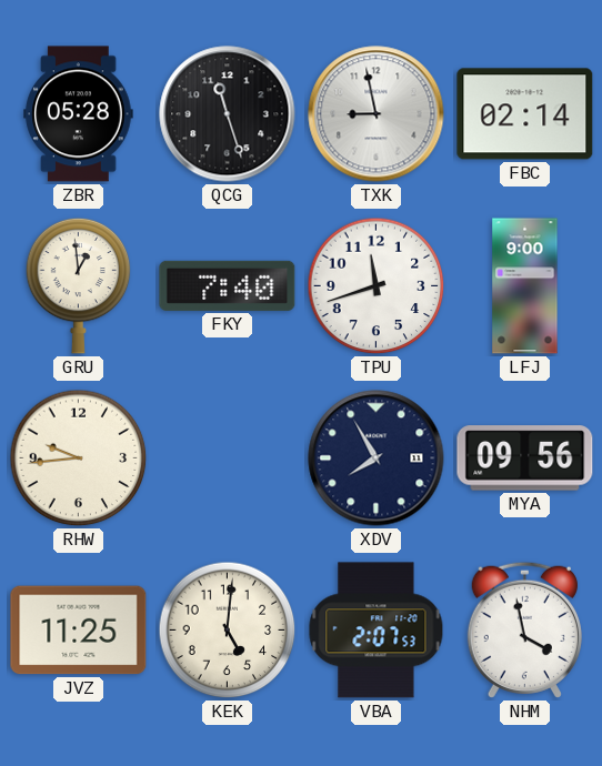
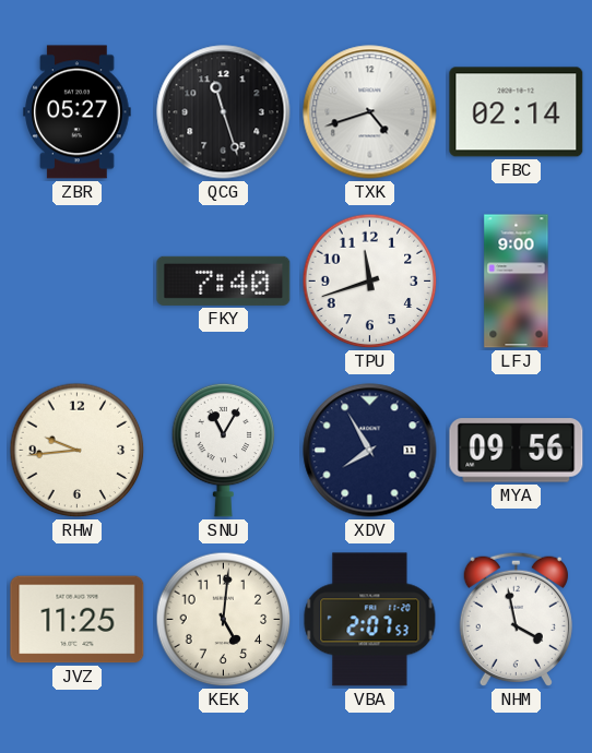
ZBR: 05:28 -> 05:27 (78, 112)
TXK: 8:58 -> 4:42 (370, 112)
GRU: 12:59 -> none (79, 285)
SNU: none -> 11:05 (224, 450)
